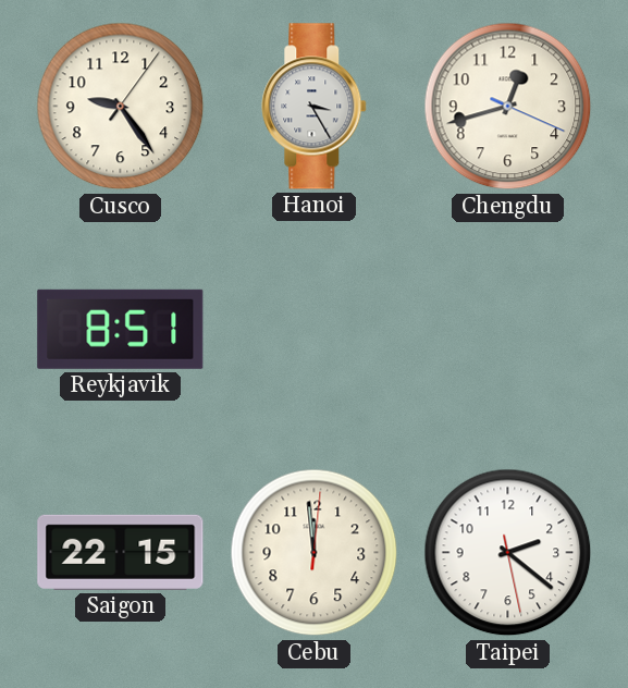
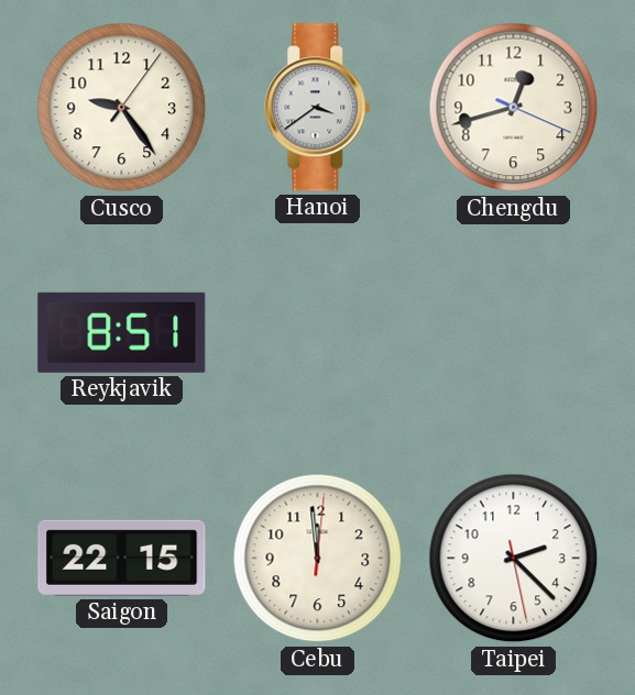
Hanoi: 3:25 -> 3:39 (318, 108)
Taipei: 2:21 -> 2:22 (514, 559)
